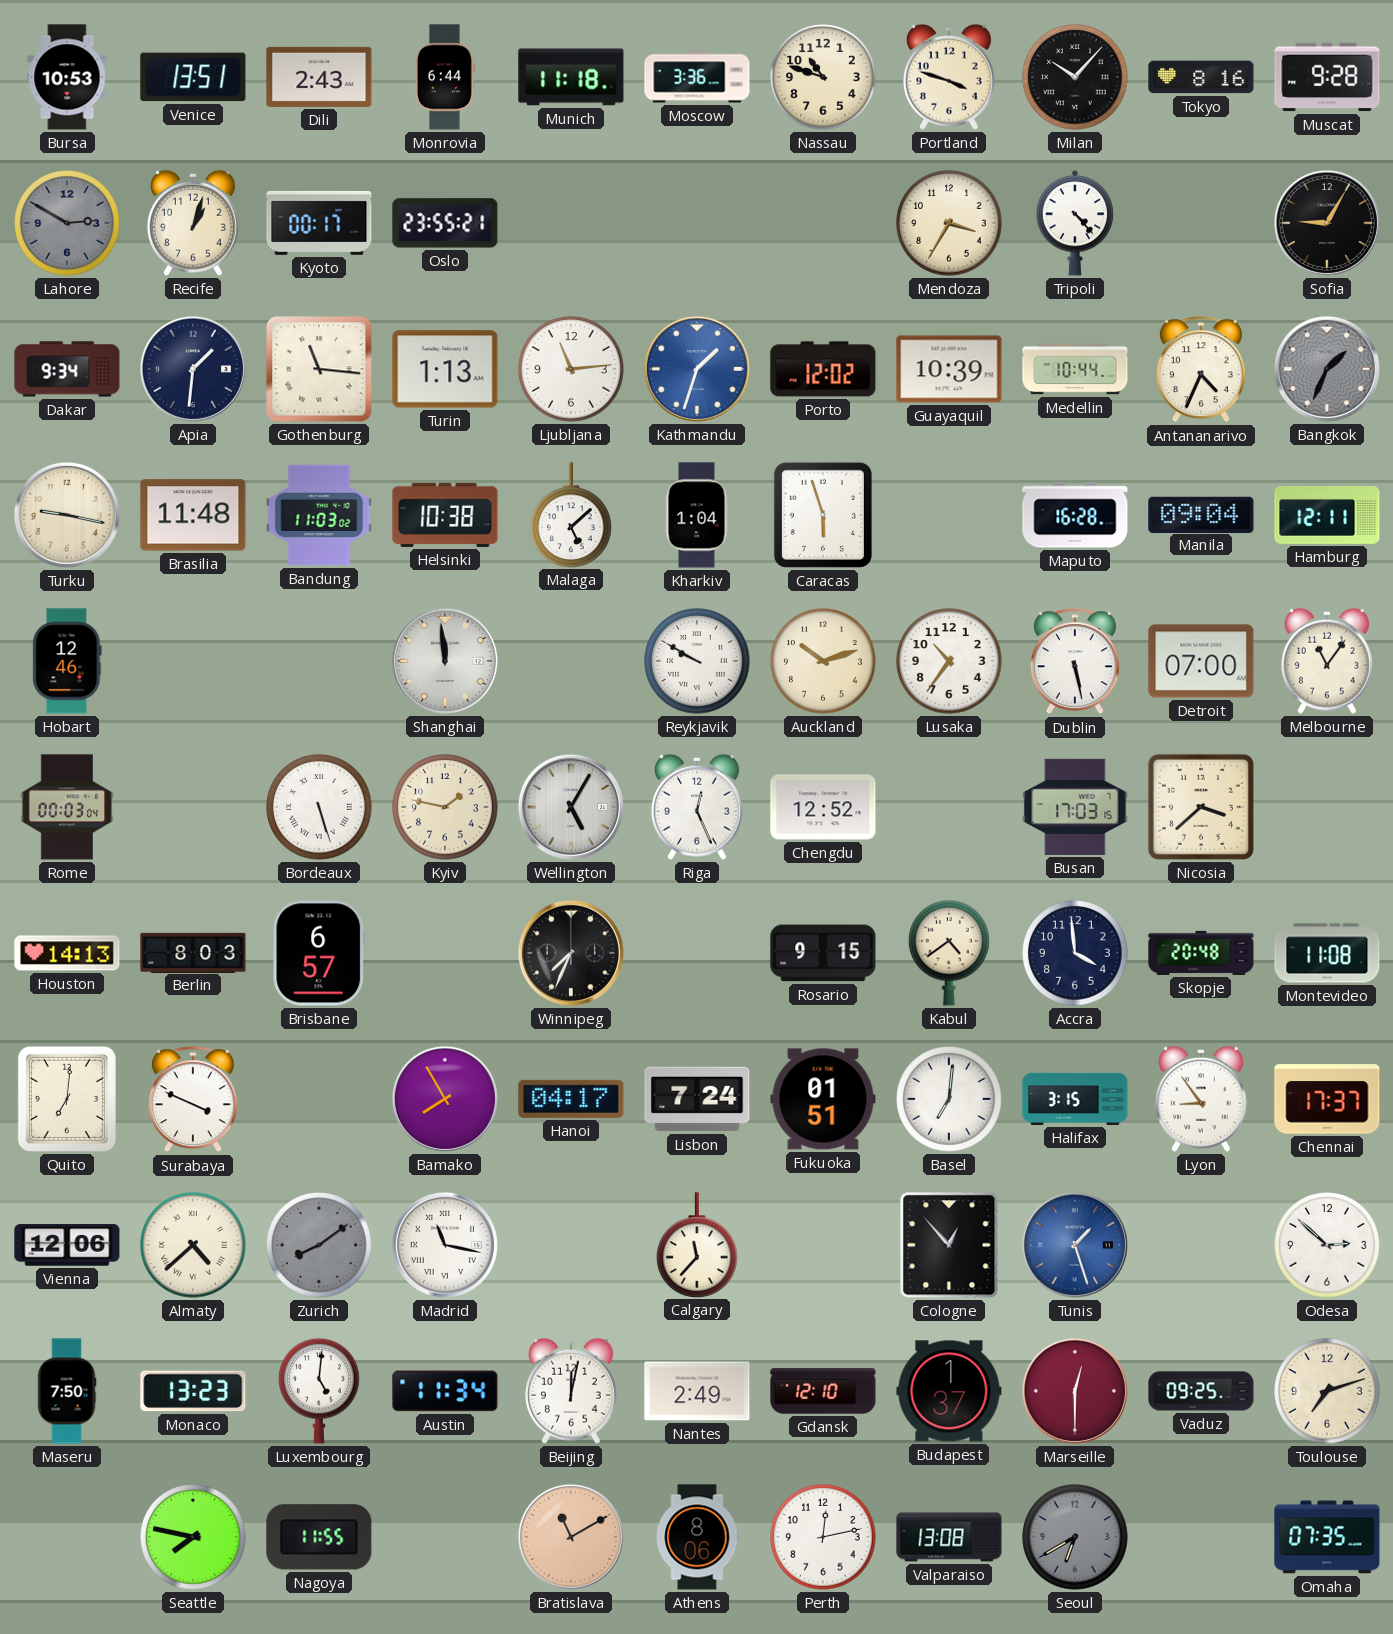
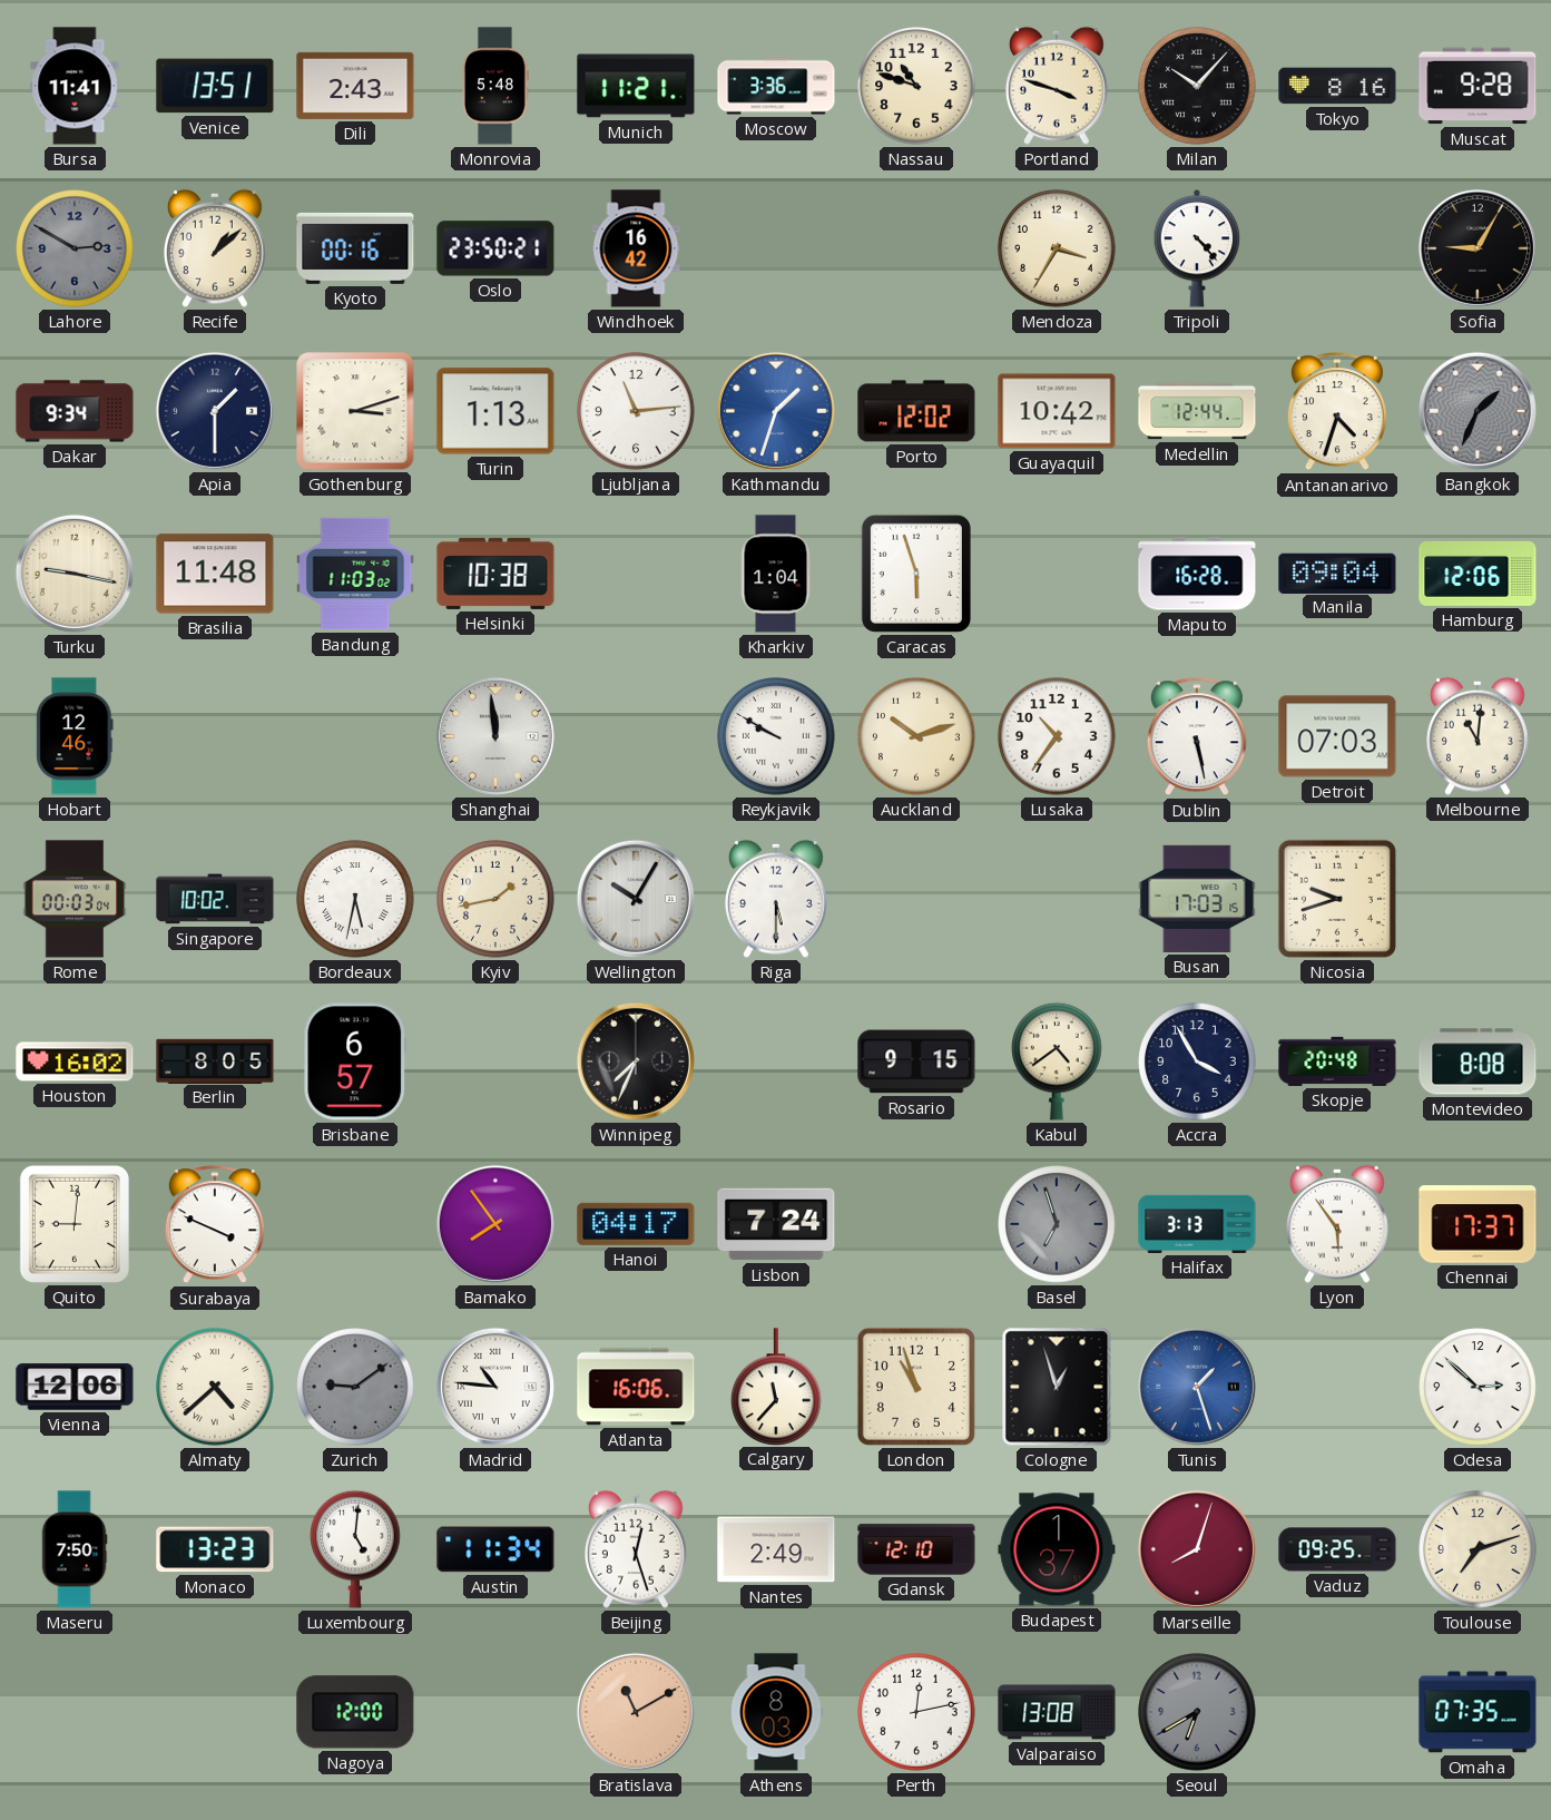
Bursa: 10:53 -> 11:41 (75, 86)
Monrovia: 6:44 -> 5:48 (495, 86)
Munich: 11:18 -> 11:21 (636, 86)
Recife: 1:03 -> 1:08 (215, 248)
Kyoto: 00:17 -> 00:16 (355, 248)
Oslo: 23:55 -> 23:50 (495, 248)
Windhoek: none -> 16:42 (636, 248)
Apia: 1:31 -> 1:30 (215, 411)
Gothenburg: 11:16 -> 3:12 (355, 411)
Guayaquil: 10:39 -> 10:42 (1057, 411)
Medellin: 10:44 -> 12:44 (1197, 411)
Antananarivo: 4:34 -> 4:33 (1337, 412)
Malaga: 5:08 -> none (571, 515)
Hamburg: 12:11 -> 12:06 (1478, 574)
Detroit: 07:00 -> 07:03 (1337, 736)
Melbourne: 11:06 -> 11:01 (1478, 736)
Singapore: none -> 10:02 (215, 899)
Bordeaux: 5:27 -> 5:32 (355, 899)
Kyiv: 1:47 -> 1:43 (495, 899)
Wellington: 5:05 -> 10:05 (636, 899)
Riga: 12:26 -> 5:30 (776, 899)
Chengdu: 12:52 -> none (823, 807)
Nicosia: 3:38 -> 9:42 (1337, 899)
Houston: 14:13 -> 16:02 (75, 1061)
Berlin: 8:03 -> 8:05 (215, 1060)
Accra: 3:59 -> 3:55 (1197, 1061)
Montevideo: 11:08 -> 8:08 (1478, 1061)
Quito: 7:01 -> 9:01 (75, 1224)
Bamako: 7:55 -> 7:54 (495, 1224)
Fukuoka: 01:51 -> none (823, 1099)
Basel: 7:01 -> 6:57 (1057, 1224)
Basel dial: white -> grey (1057, 1224)
Halifax: 3:15 -> 3:13 (1197, 1224)
Lyon: 8:54 -> 5:54 (1337, 1224)
Zurich: 8:09 -> 9:09 (355, 1387)
Madrid: 11:17 -> 10:46 (495, 1387)
Atlanta: none -> 16:06 (636, 1387)
London: none -> 10:57 (916, 1387)
Cologne: 12:53 -> 12:57 (1057, 1387)
Beijing: 12:02 -> 12:27 (636, 1549)
Marseille: 12:30 -> 8:03 (1197, 1549)
Seattle: 7:47 -> none (193, 1537)
Nagoya: 11:55 -> 12:00 (355, 1712)
Athens: 8:06 -> 8:03 (776, 1712)
